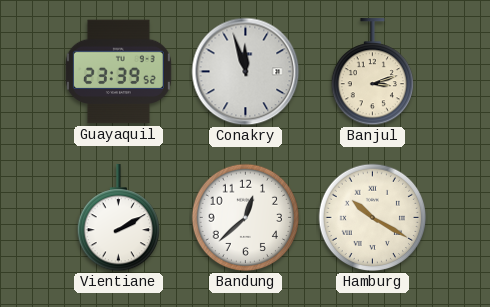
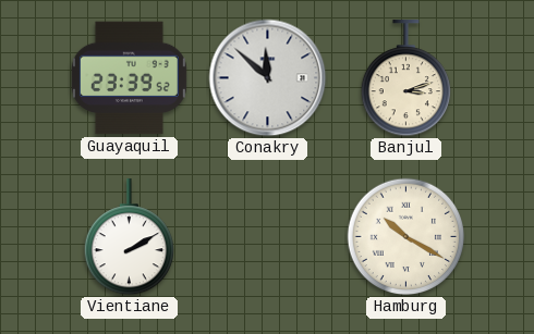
Conakry: 11:57 -> 11:52 (268, 78)
Bandung: 12:38 -> none (246, 218)
